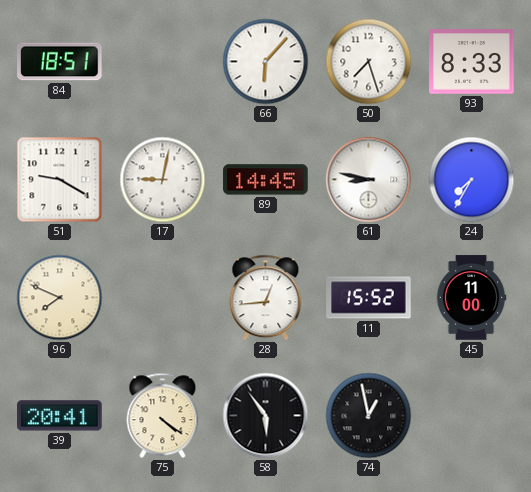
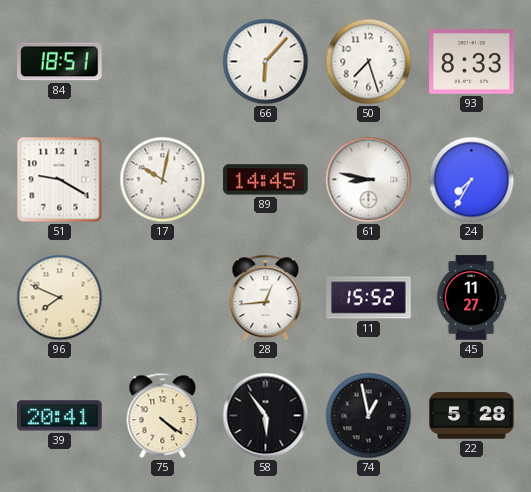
17: 9:02 -> 10:02 (163, 180)
45: 11:00 -> 11:27 (471, 298)
22: none -> 5:28 (472, 416)
